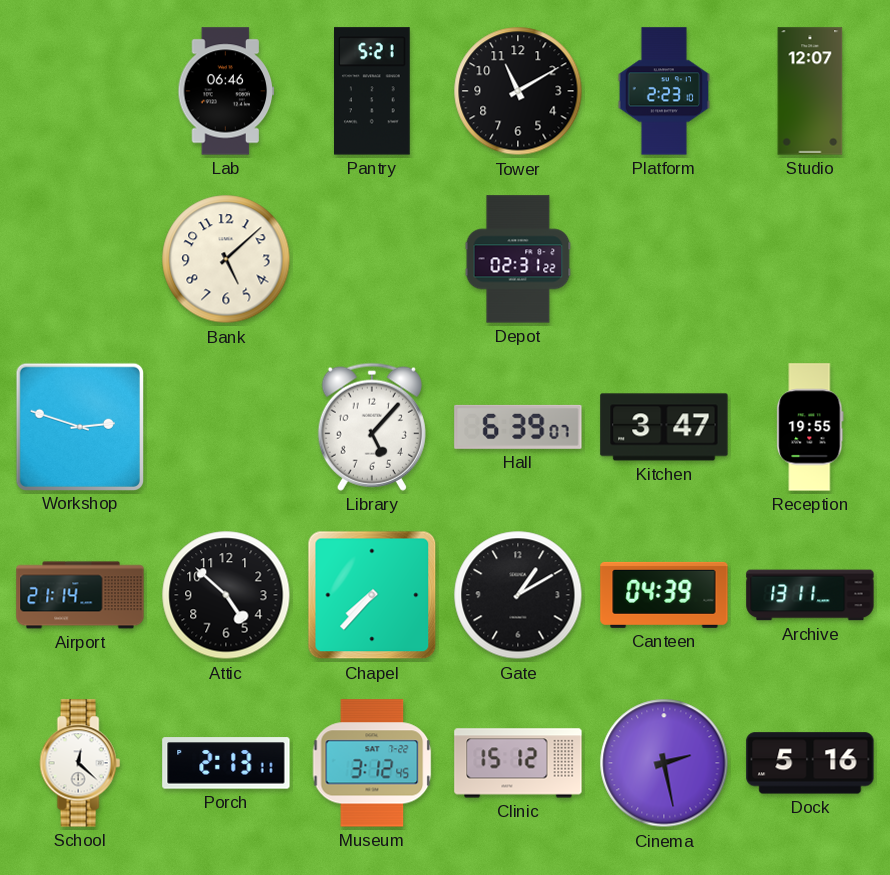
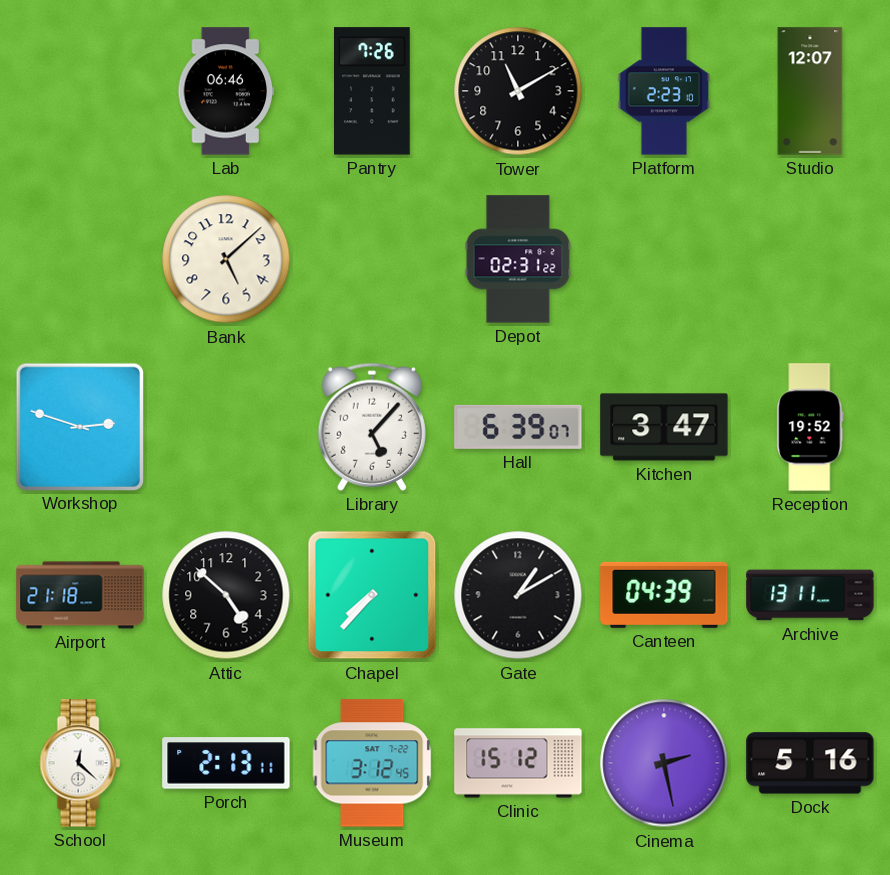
Pantry: 5:21 -> 7:26 (373, 91)
Reception: 19:55 -> 19:52 (810, 427)
Airport: 21:14 -> 21:18 (80, 595)
